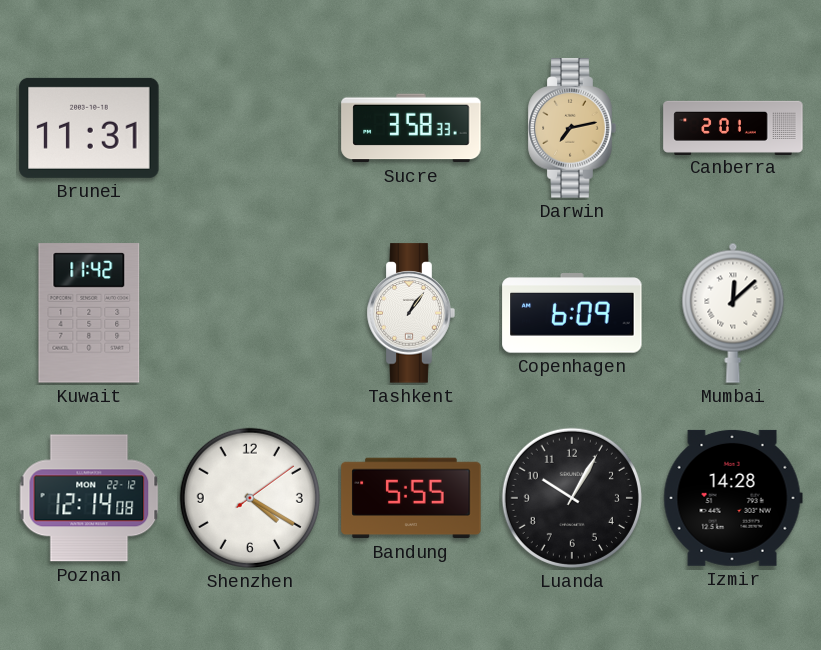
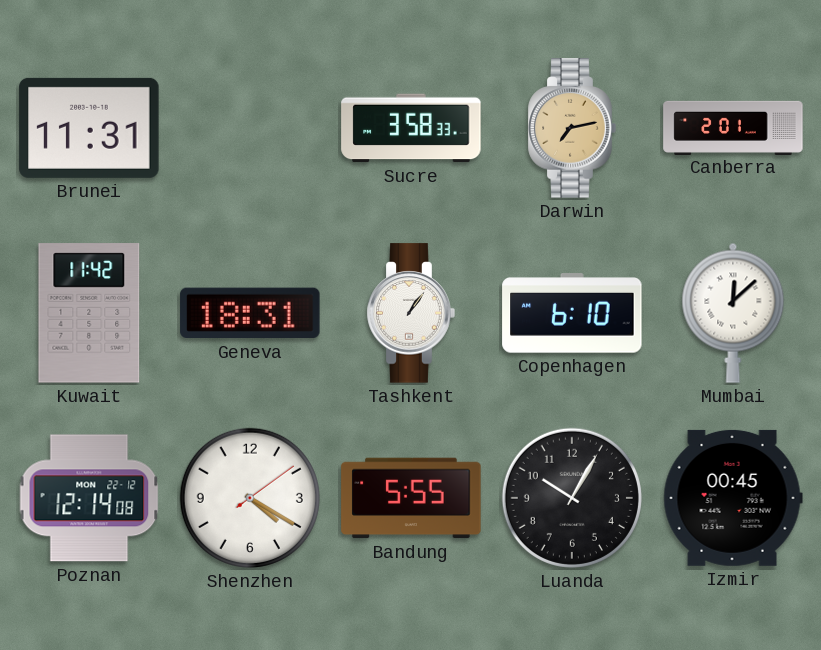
Geneva: none -> 18:31 (250, 313)
Copenhagen: 6:09 -> 6:10 (572, 313)
Izmir: 14:28 -> 00:45 (733, 498)
